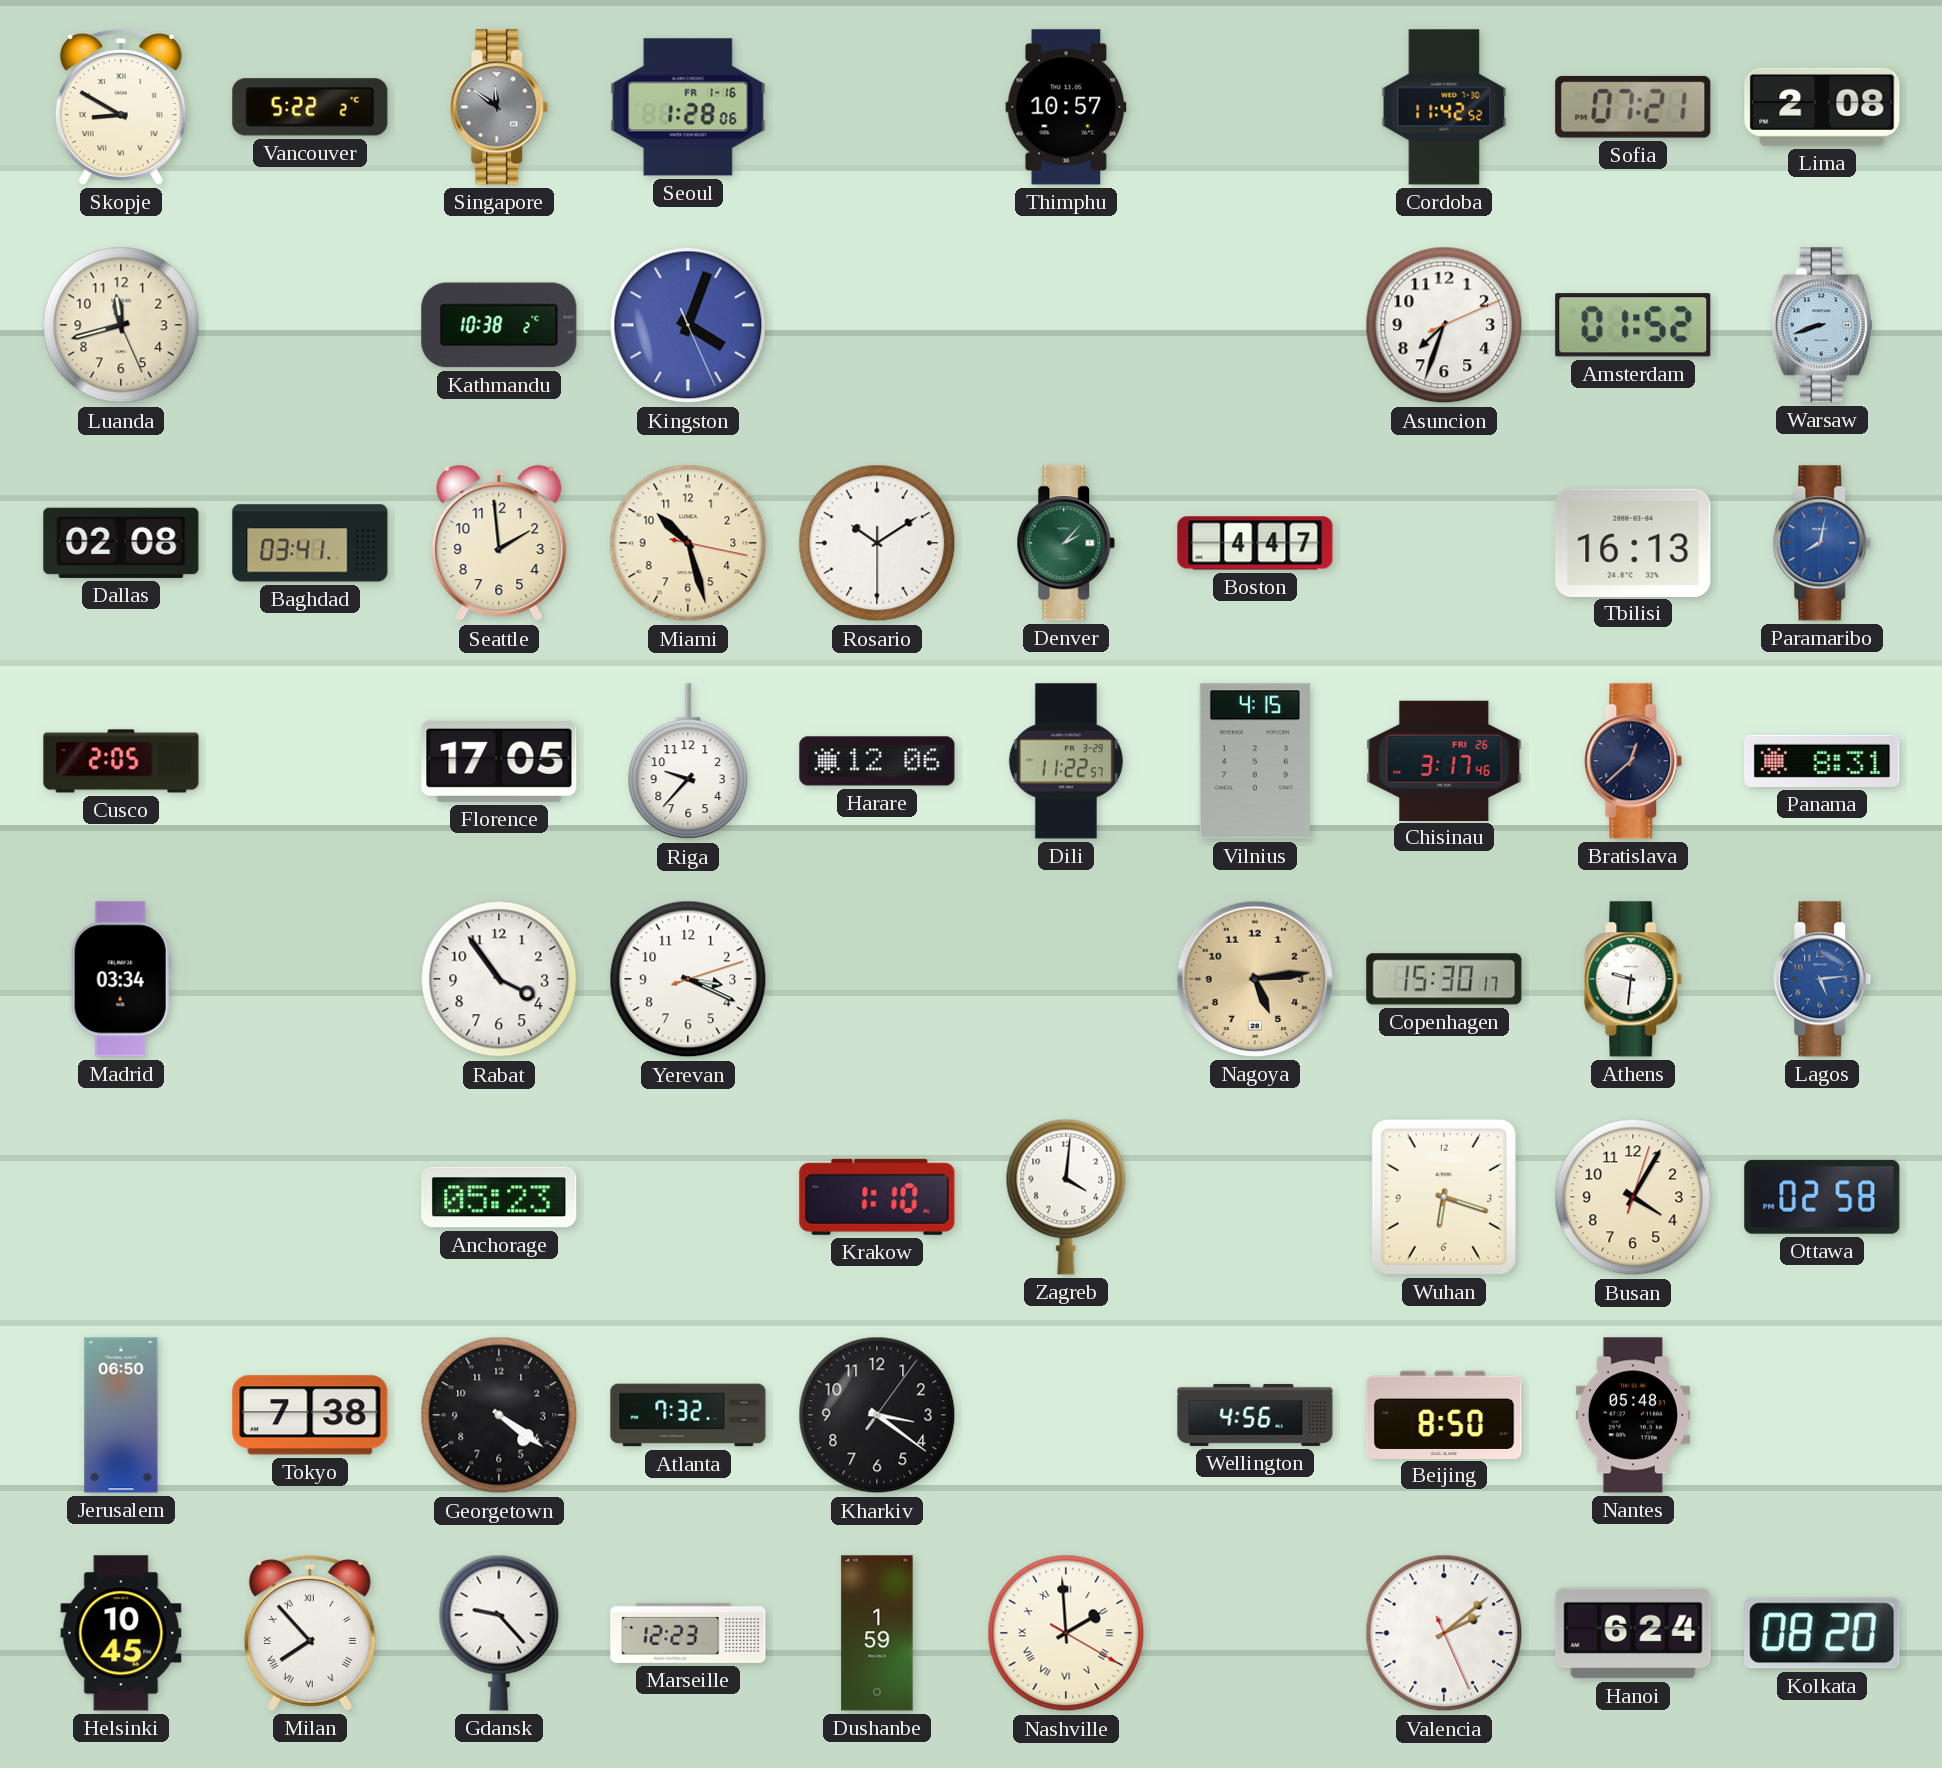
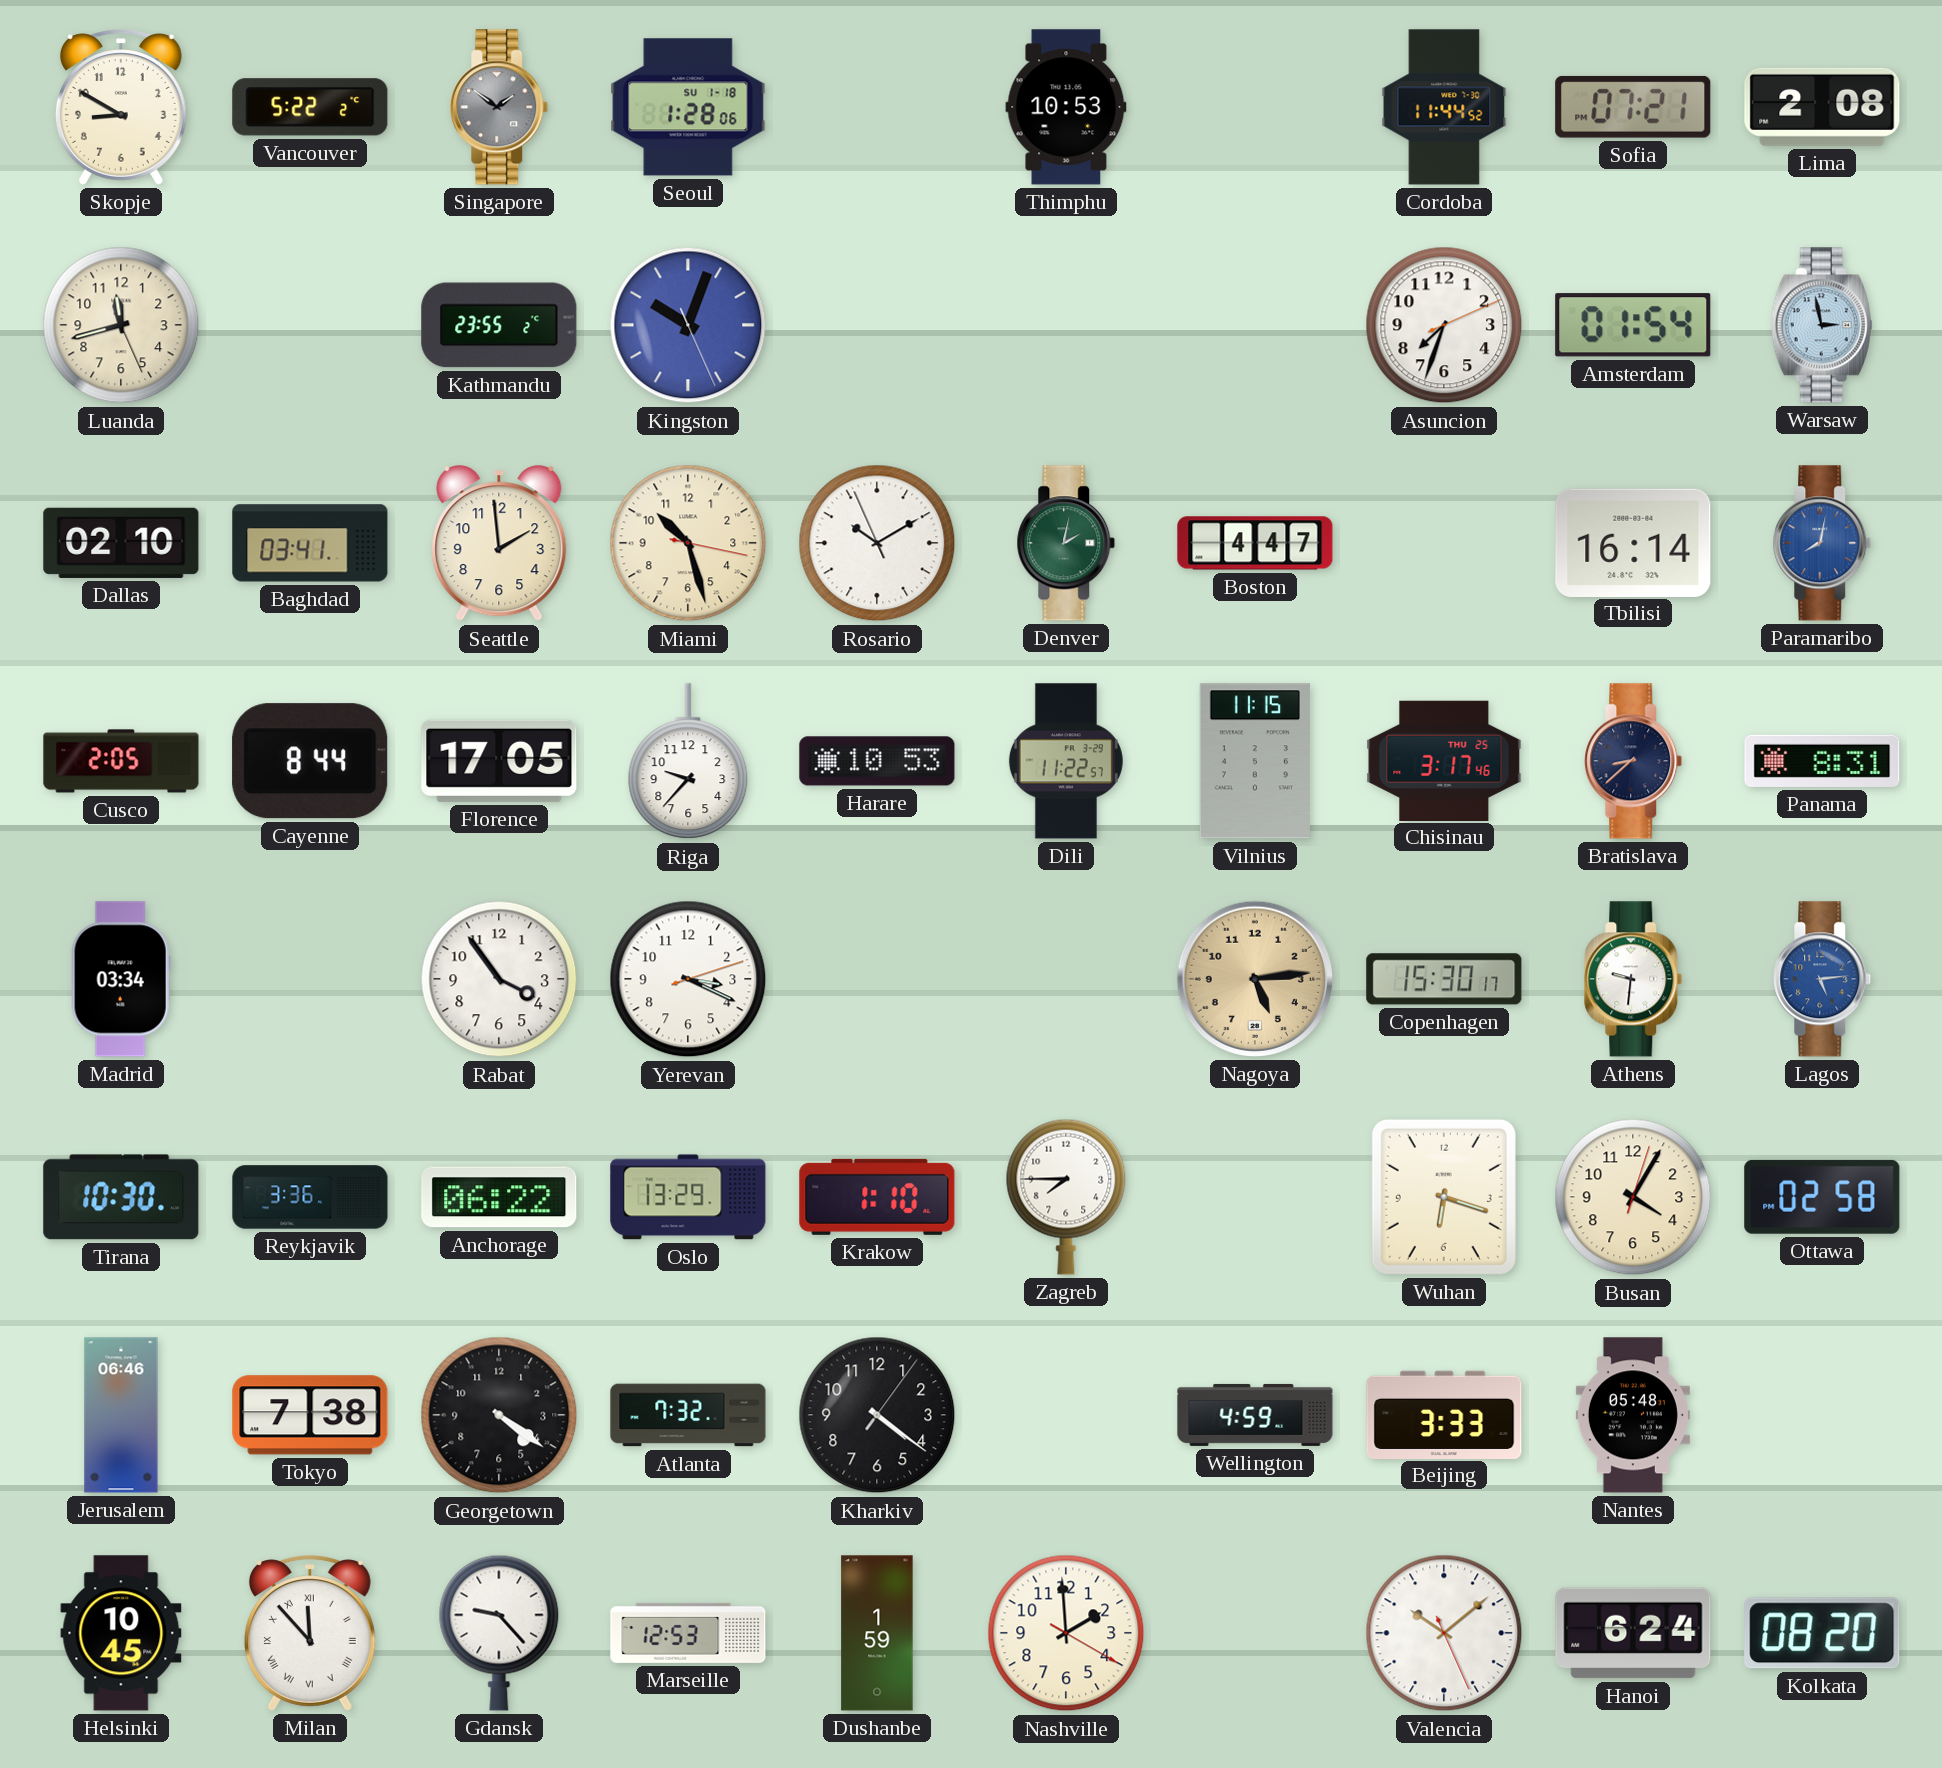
Skopje numerals: Roman -> Arabic (121, 107)
Singapore: 11:51 -> 1:51 (499, 107)
Seoul date: FR 1-16 -> SU 1-18 (688, 107)
Thimphu: 10:57 -> 10:53 (1066, 107)
Cordoba: 11:42 -> 11:44 (1444, 107)
Kathmandu: 10:38 -> 23:55 (499, 325)
Kingston: 4:03 -> 10:03 (688, 325)
Amsterdam: 01:52 -> 01:54 (1633, 325)
Warsaw: 8:42 -> 2:58 (1822, 325)
Dallas: 02:08 -> 02:10 (121, 543)
Rosario: 10:09:30 -> 10:09:56 (877, 543)
Denver: 2:07 -> 2:02 (1066, 543)
Tbilisi: 16:13 -> 16:14 (1633, 542)
Cayenne: none -> 8:44 (310, 761)
Harare: 12:06 -> 10:53 (877, 761)
Vilnius: 4:15 -> 11:15 (1255, 761)
Chisinau date: FRI 26 -> THU 25 (1444, 760)
Bratislava: 12:38 -> 8:38 (1633, 761)
Tirana: none -> 10:30 (121, 1197)
Reykjavik: none -> 3:36 (310, 1197)
Anchorage: 05:23 -> 06:22 (499, 1197)
Oslo: none -> 13:29 (688, 1197)
Zagreb: 4:01 -> 7:45 (1066, 1197)
Jerusalem: 06:50 -> 06:46 (121, 1415)
Kharkiv: 3:21 -> 4:21 (877, 1415)
Wellington: 4:56 -> 4:59 (1255, 1415)
Beijing: 8:50 -> 3:33 (1444, 1414)
Milan: 7:53 -> 11:53 (310, 1633)
Marseille: 12:23 -> 12:53 (688, 1633)
Nashville numerals: Roman -> Arabic (1066, 1633)
Valencia: 2:08 -> 10:08 (1444, 1633)
